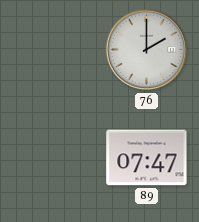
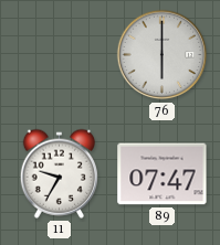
76: 2:00 -> 6:00 (163, 55)
11: none -> 9:35 (59, 173)
